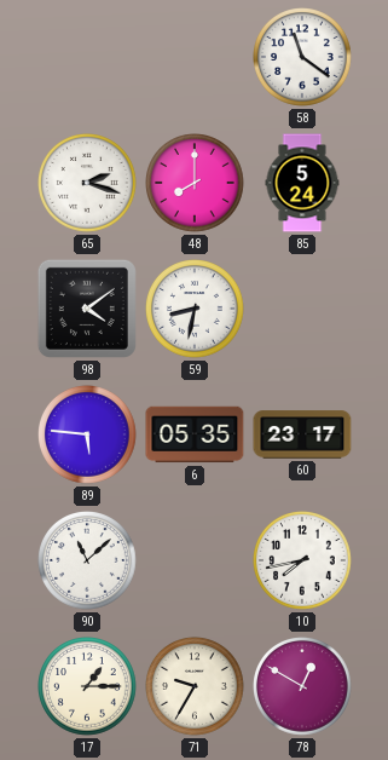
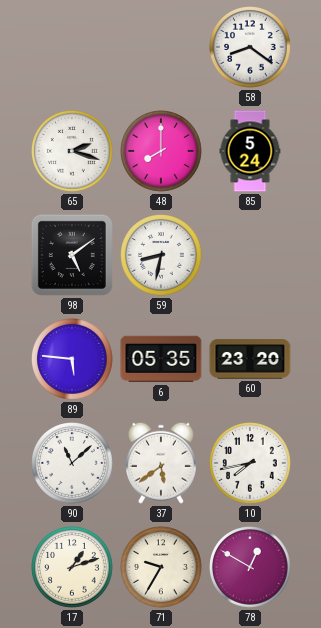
58: 11:21 -> 8:21 (251, 48)
98: 4:09 -> 5:09 (72, 255)
60: 23:17 -> 23:20 (250, 359)
37: none -> 5:39 (161, 463)
17: 1:15 -> 1:12 (73, 568)
